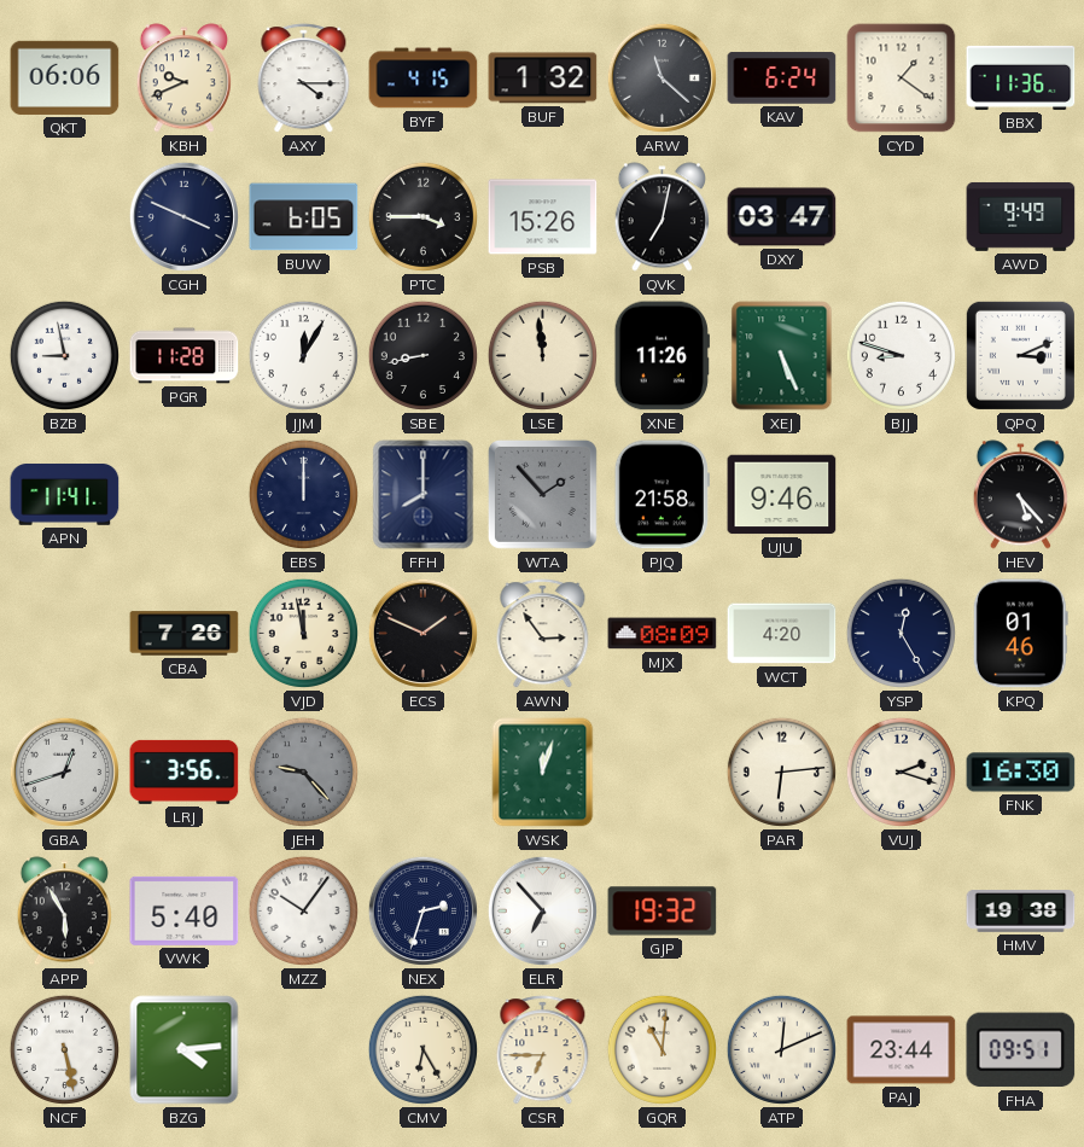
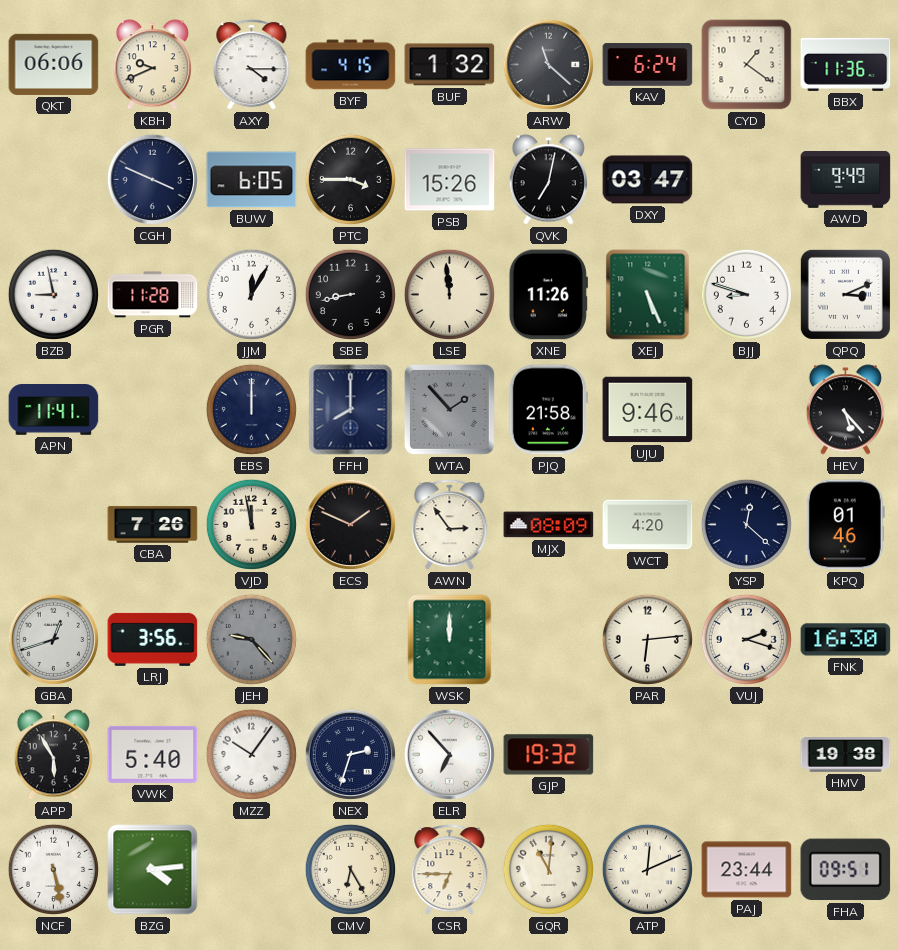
YSP: 12:25 -> 12:22 (746, 524)
WSK: 12:03 -> 12:00 (450, 640)
